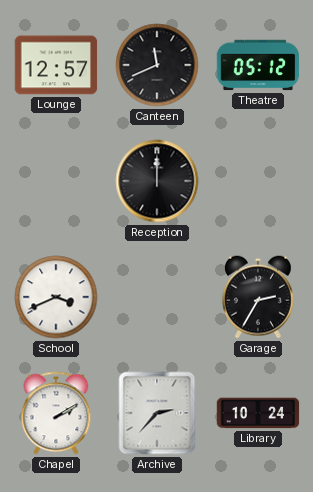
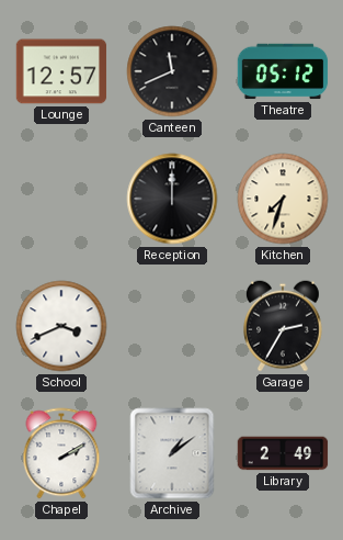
Kitchen: none -> 7:33 (283, 199)
Archive: 2:37 -> 1:09 (172, 453)
Library: 10:24 -> 2:49 (283, 453)
